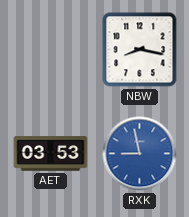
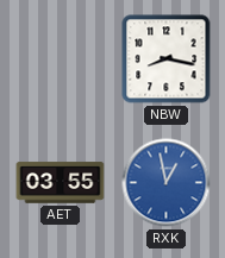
AET: 03:53 -> 03:55 (61, 183)
RXK: 8:58 -> 12:58 (167, 183)
